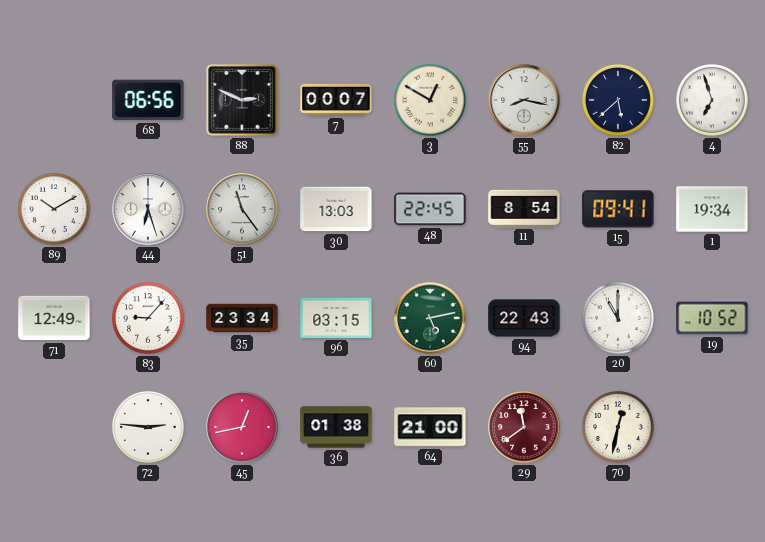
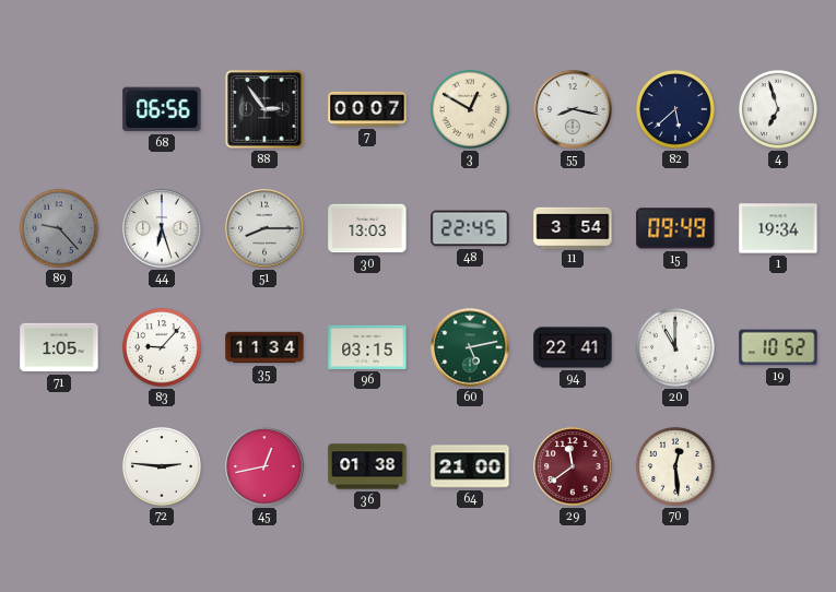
88: 2:49 -> 2:54 (264, 109)
89: 10:10 -> 9:23 (59, 228)
89 dial: white -> grey (59, 228)
51: 11:24 -> 8:15 (264, 228)
11: 8:54 -> 3:54 (573, 227)
15: 09:41 -> 09:49 (675, 228)
71: 12:49 -> 1:05 (59, 347)
35: 23:34 -> 11:34 (264, 347)
94: 22:43 -> 22:41 (573, 347)
70: 12:32 -> 12:29 (675, 466)
